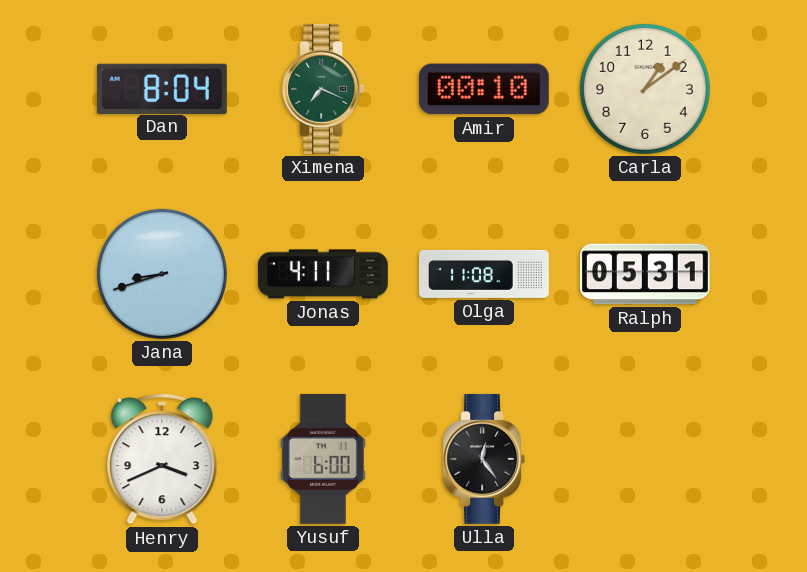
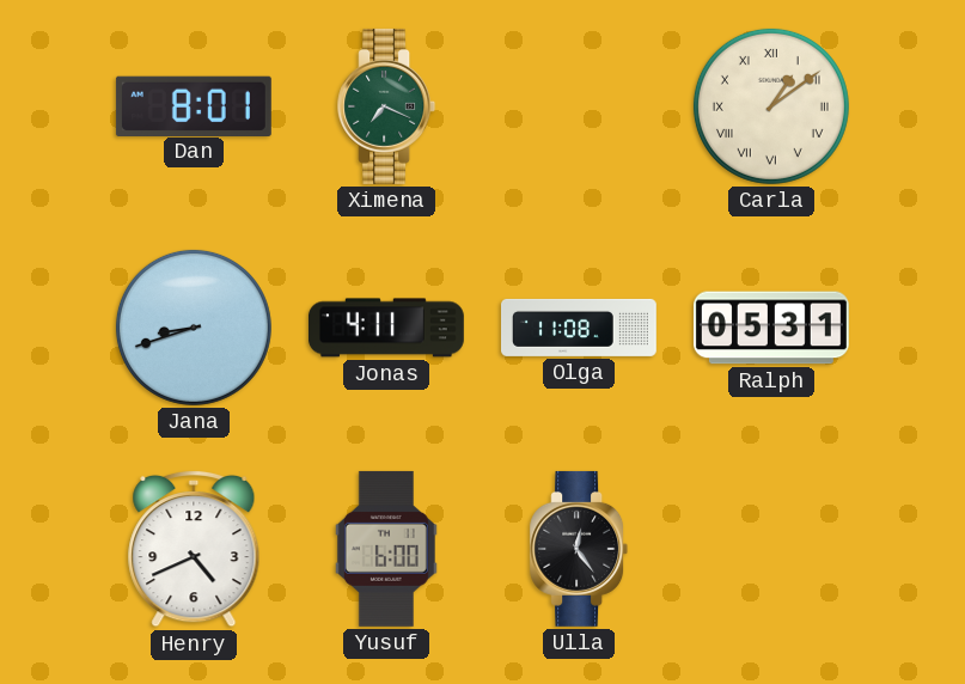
Dan: 8:04 -> 8:01 (194, 105)
Amir: 00:10 -> none (484, 89)
Carla numerals: Arabic -> Roman (771, 106)
Henry: 3:41 -> 4:41 (194, 549)
